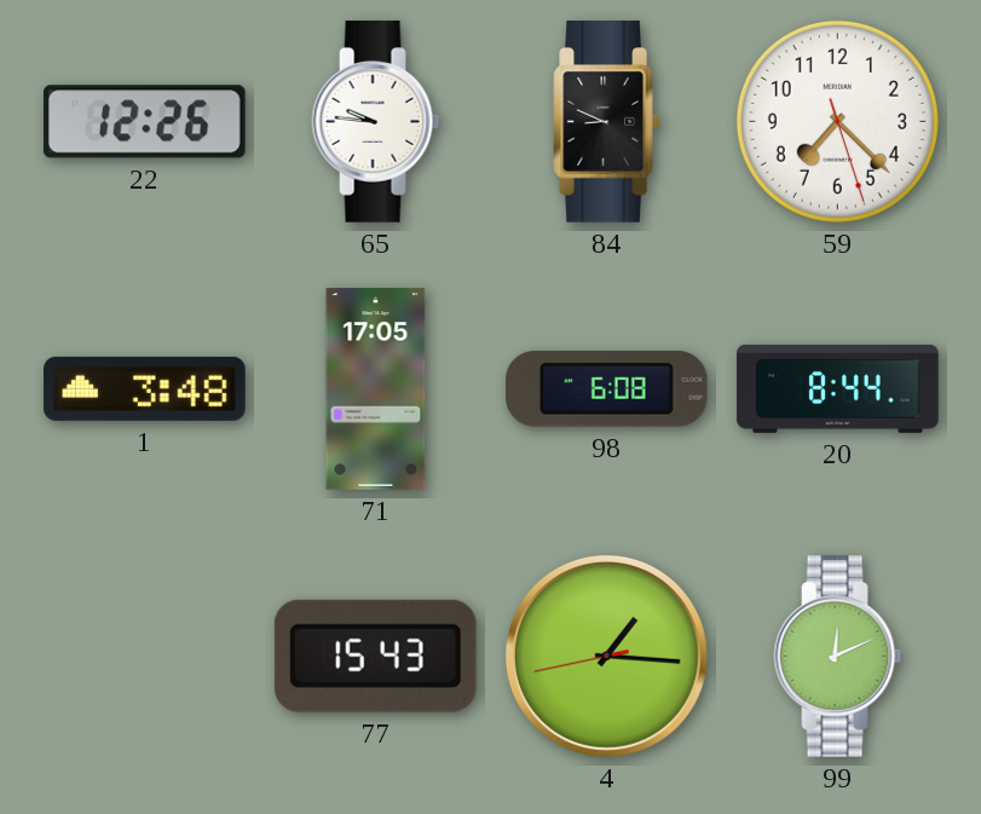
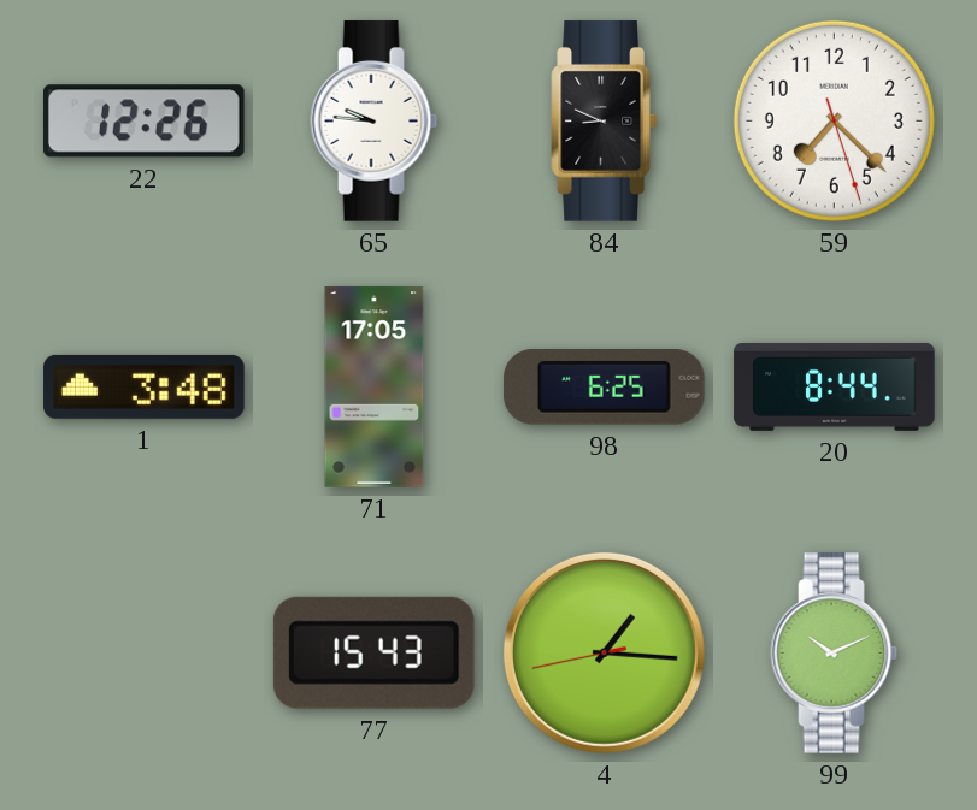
98: 6:08 -> 6:25 (604, 388)
99: 12:11 -> 10:11 (835, 654)
